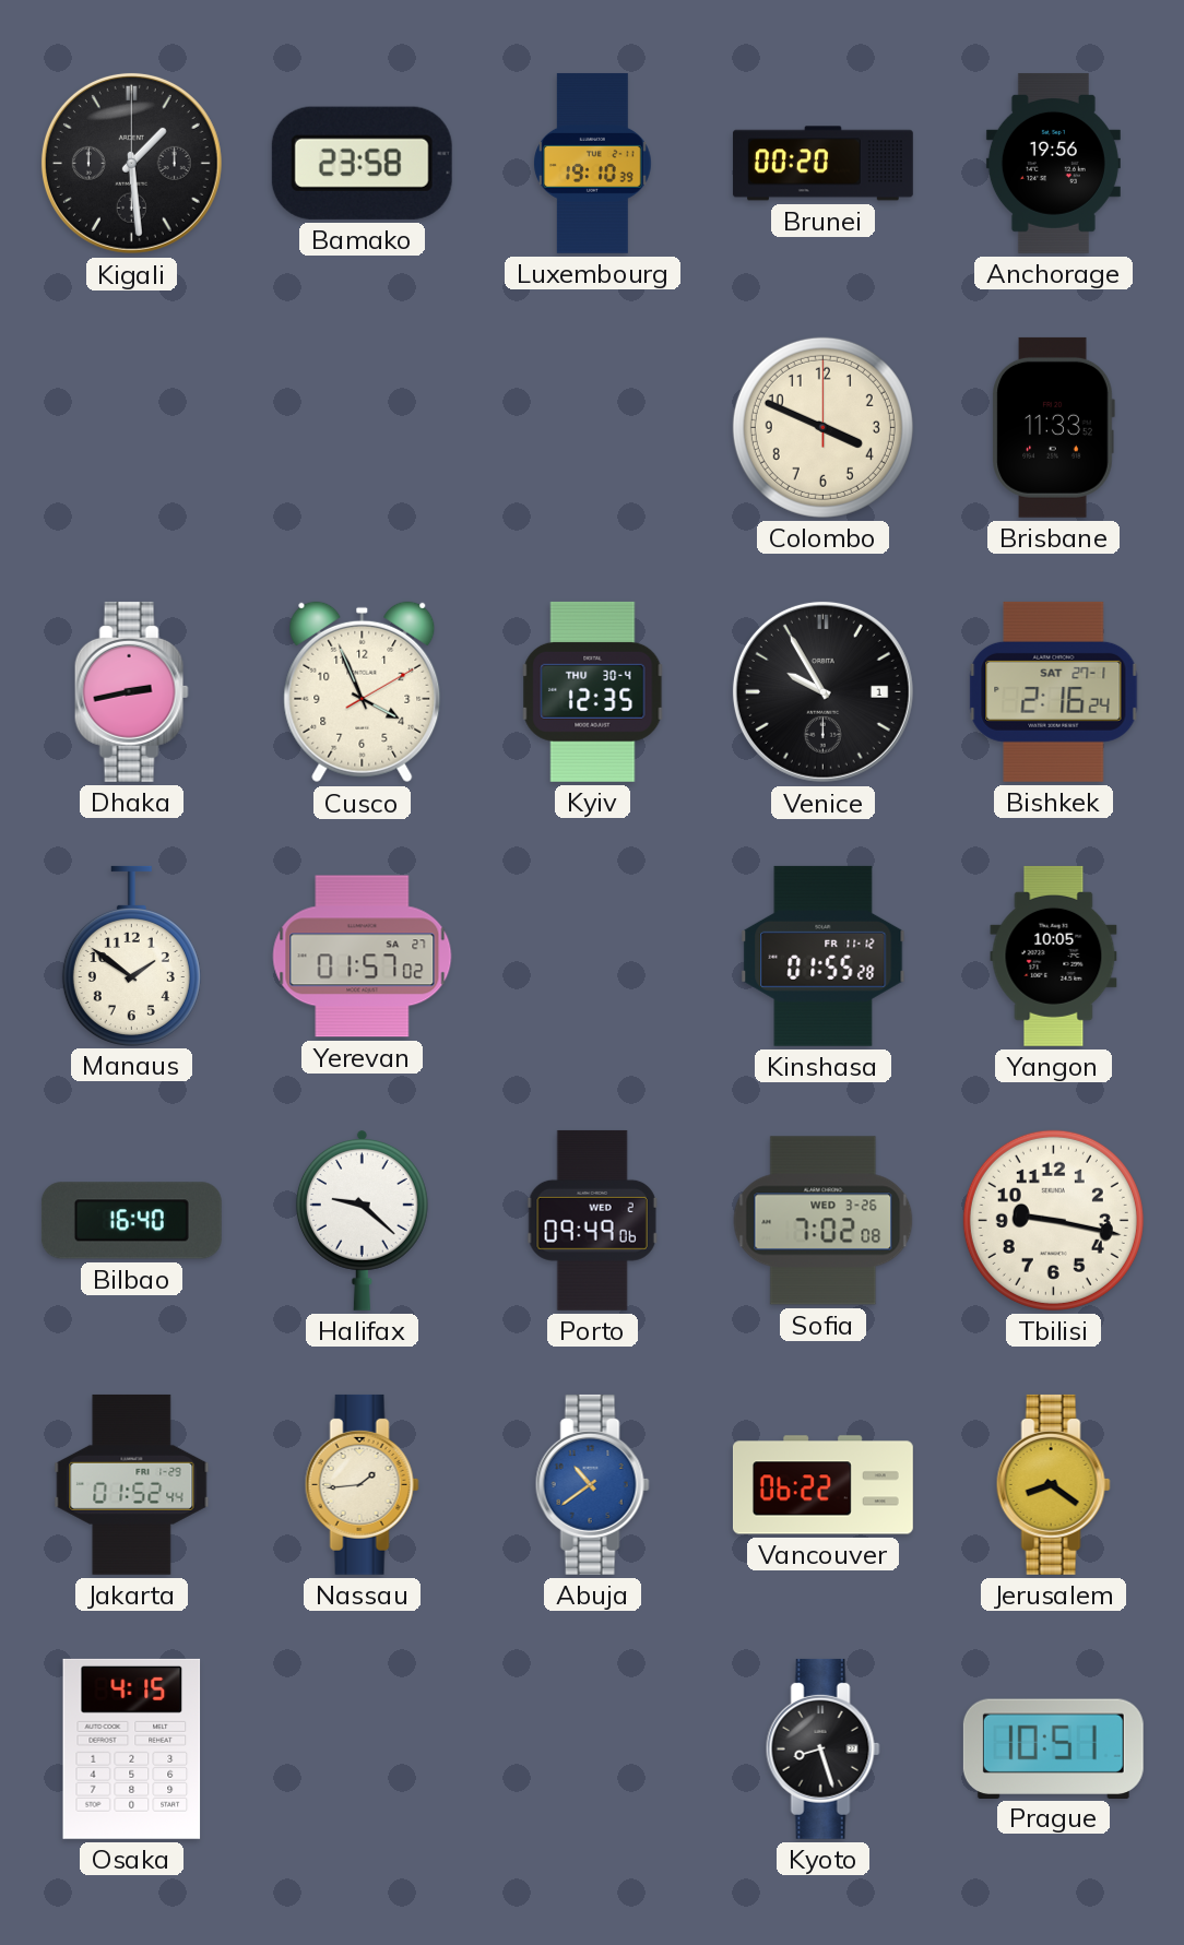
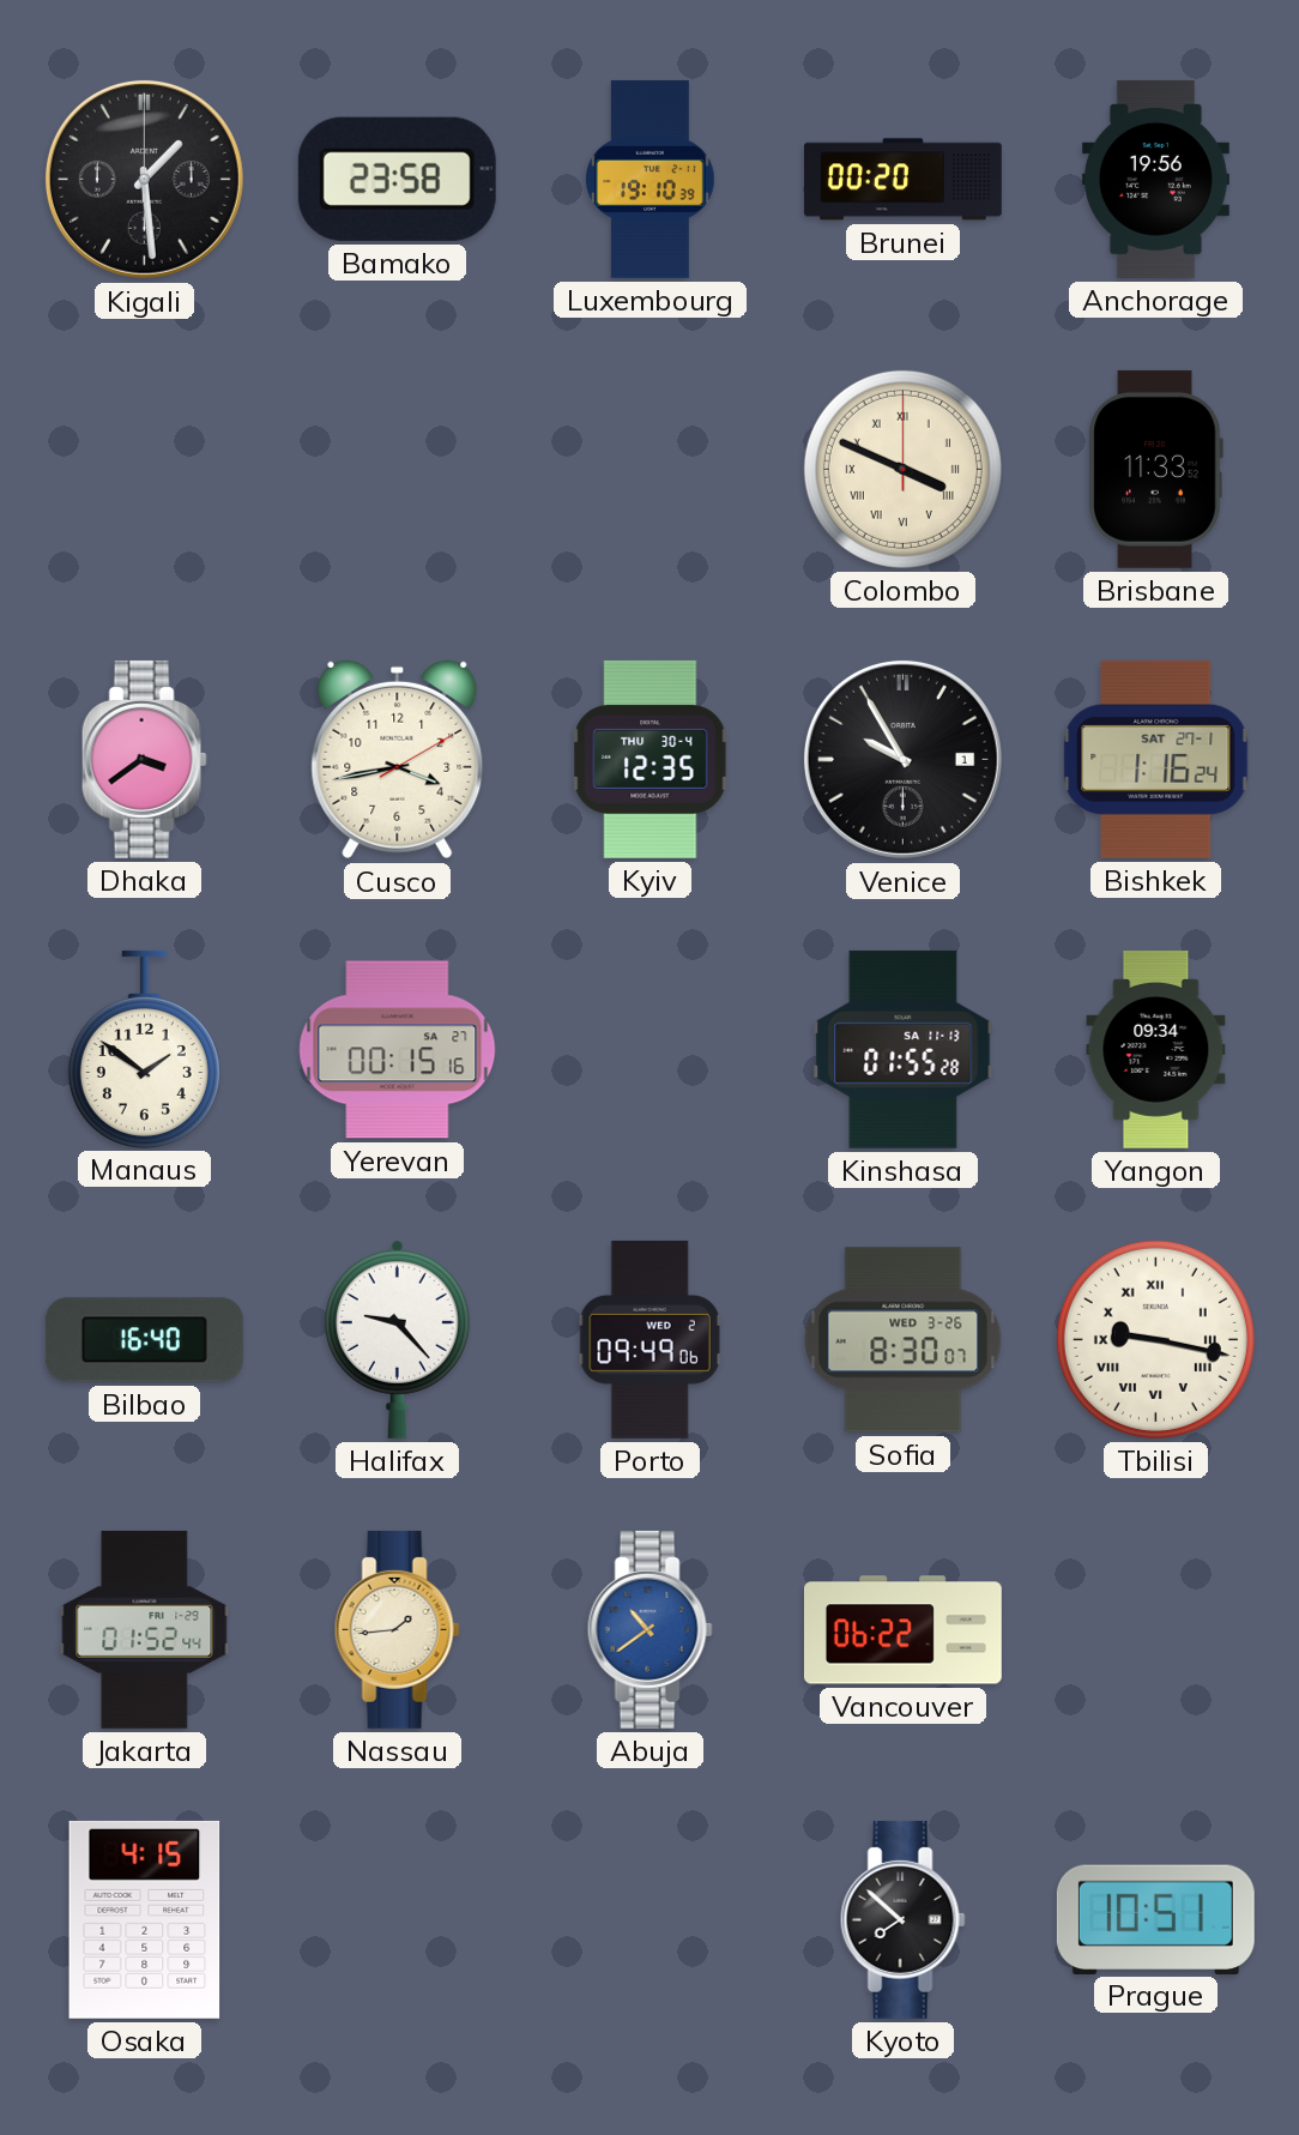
Colombo numerals: Arabic -> Roman (902, 469)
Dhaka: 2:43 -> 3:39 (144, 759)
Cusco: 3:56 -> 3:43 (398, 760)
Bishkek: 2:16 -> 1:16 (1156, 759)
Yerevan: 01:57 -> 00:15 (398, 1050)
Kinshasa date: FR 11-12 -> SA 11-13 (904, 1049)
Yangon: 10:05 -> 09:34 (1156, 1049)
Halifax: 9:22 -> 9:23 (397, 1339)
Sofia: 7:02 -> 8:30 (904, 1340)
Tbilisi numerals: Arabic -> Roman (1155, 1339)
Jerusalem: 8:21 -> none (1053, 1484)
Kyoto: 8:27 -> 7:52 (902, 1919)
